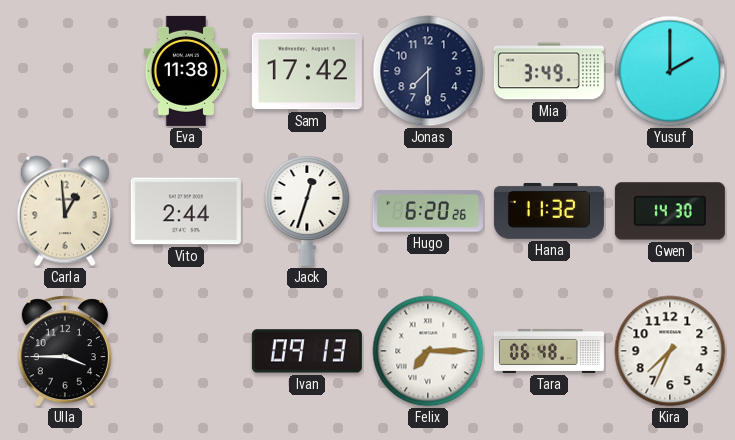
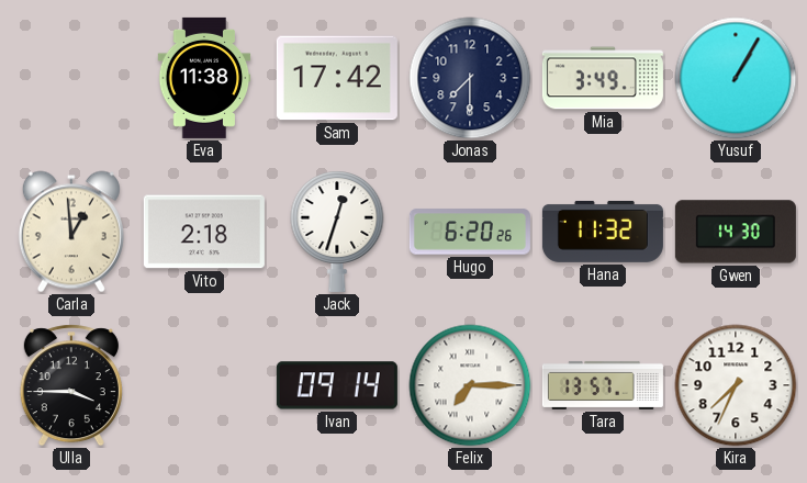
Yusuf: 2:00 -> 1:05 (736, 78)
Vito: 2:44 -> 2:18 (204, 232)
Ivan: 09:13 -> 09:14 (337, 385)
Tara: 06:48 -> 13:57 (603, 385)
